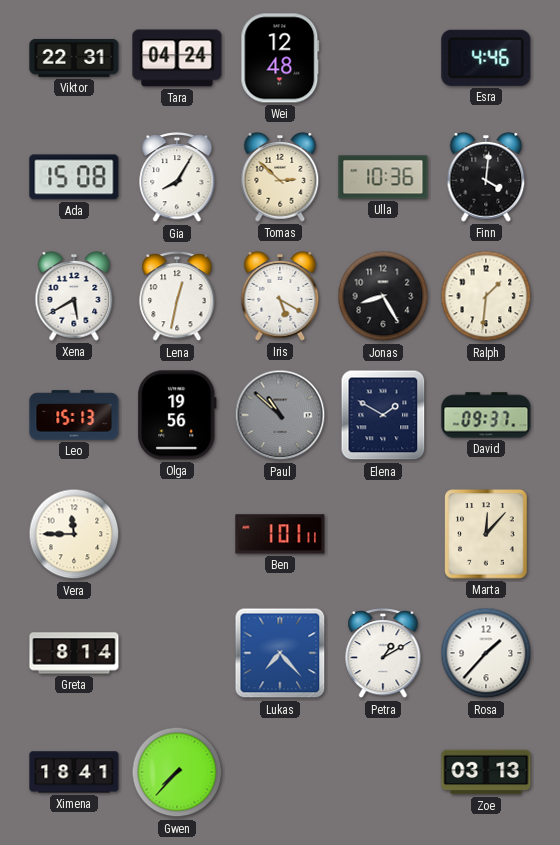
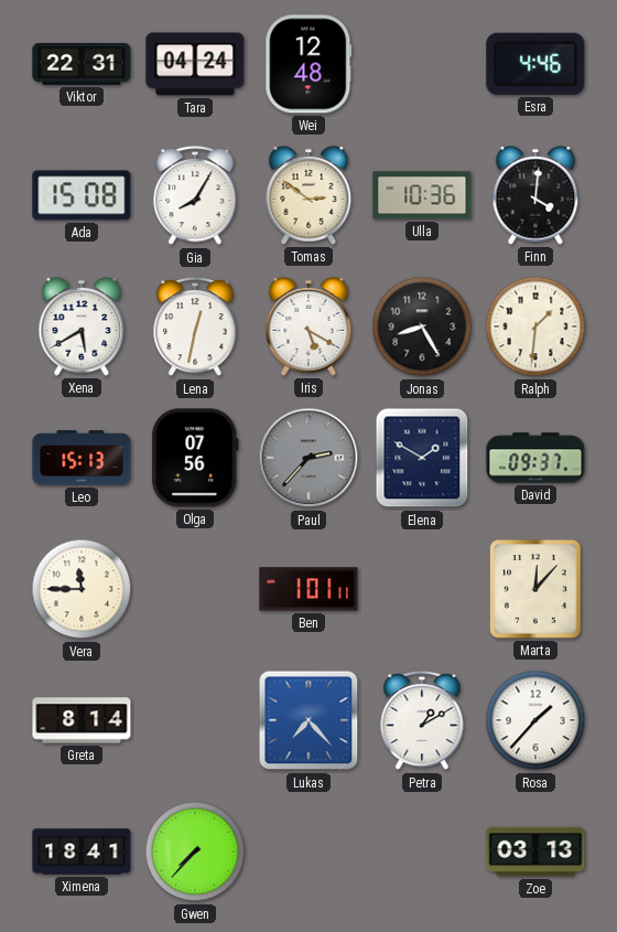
Tomas: 2:52 -> 2:51 (308, 196)
Olga: 19:56 -> 07:56 (195, 458)
Paul: 10:52 -> 2:37 (308, 458)
